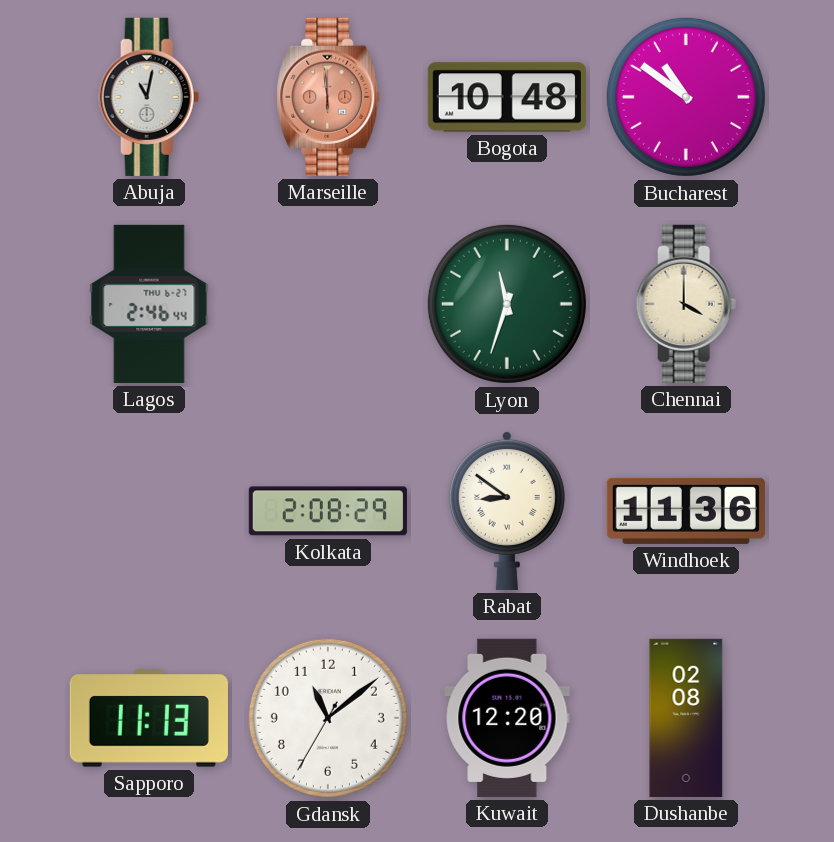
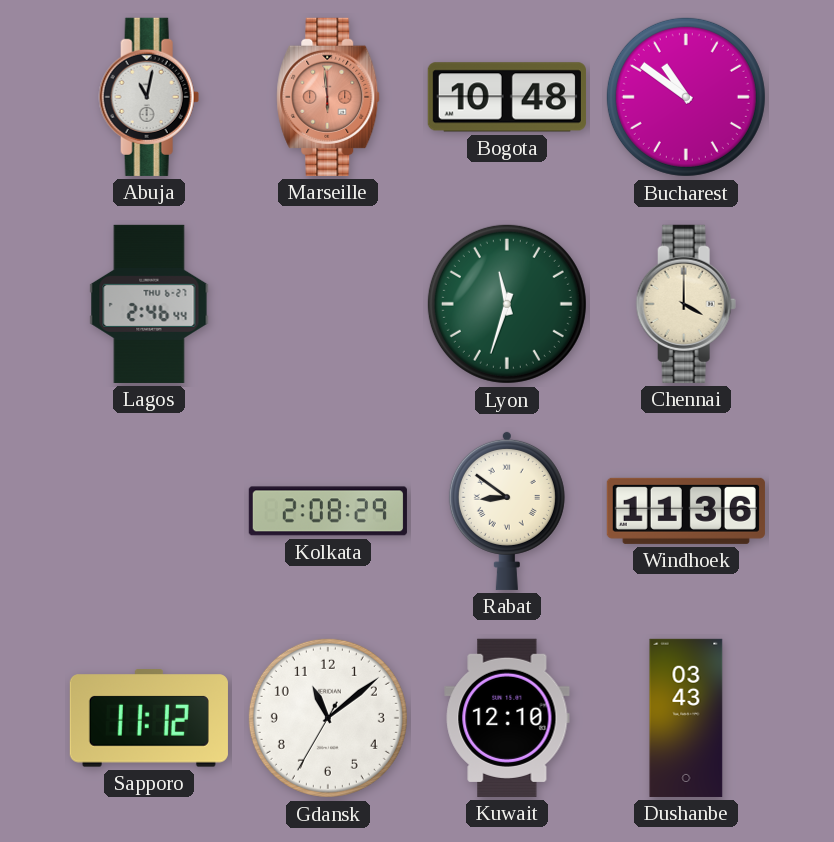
Sapporo: 11:13 -> 11:12 (149, 718)
Kuwait: 12:20 -> 12:10 (507, 718)
Dushanbe: 02:08 -> 03:43 (686, 718)
